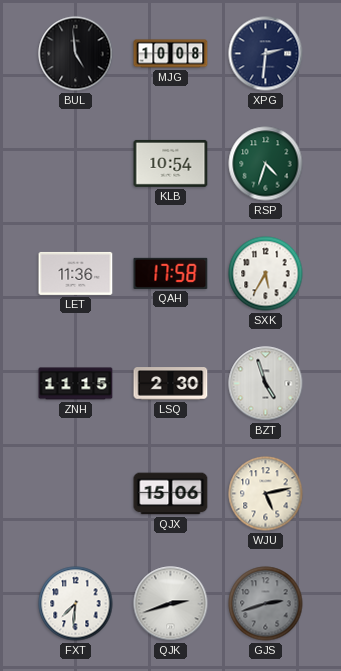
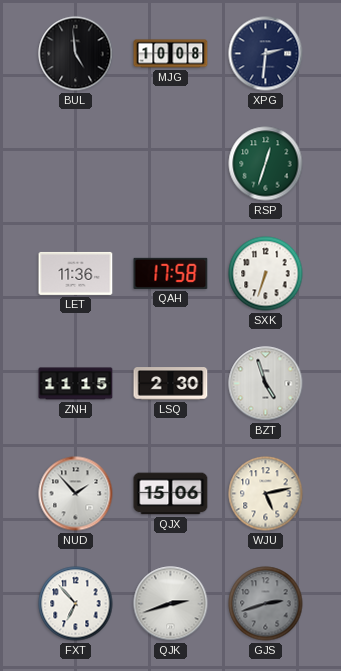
KLB: 10:54 -> none (171, 163)
RSP: 4:33 -> 12:33 (266, 164)
SXK: 5:35 -> 6:33 (266, 274)
NUD: none -> 1:53 (76, 494)
FXT: 7:31 -> 6:53 (76, 604)
